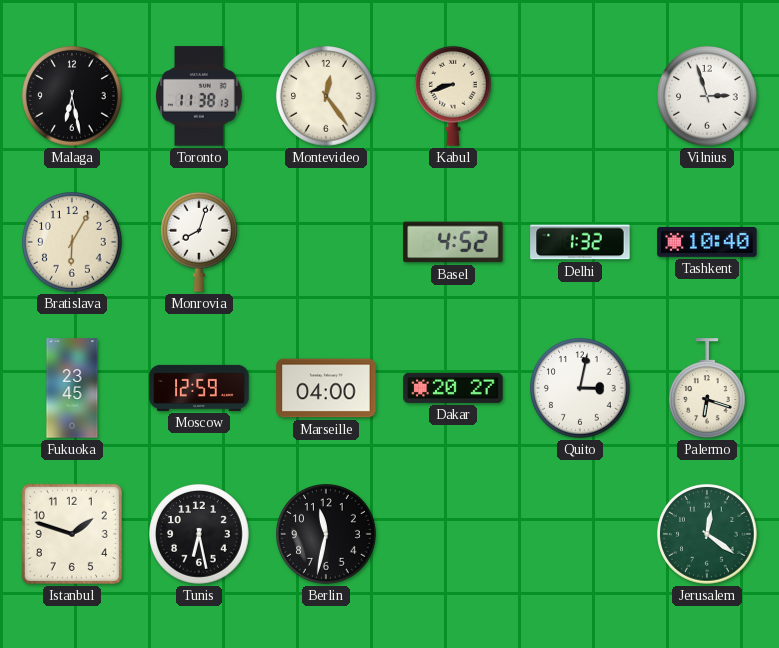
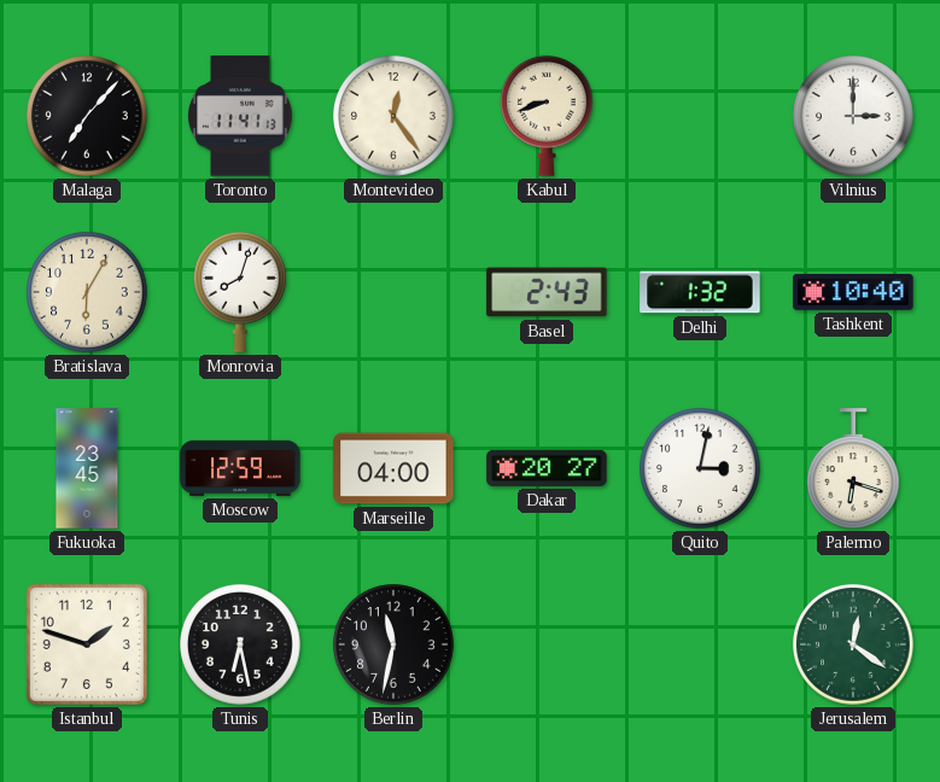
Malaga: 6:28 -> 7:07 (88, 117)
Toronto: 11:38 -> 11:41 (241, 116)
Vilnius: 2:57 -> 3:00 (854, 117)
Basel: 4:52 -> 2:43 (547, 292)
